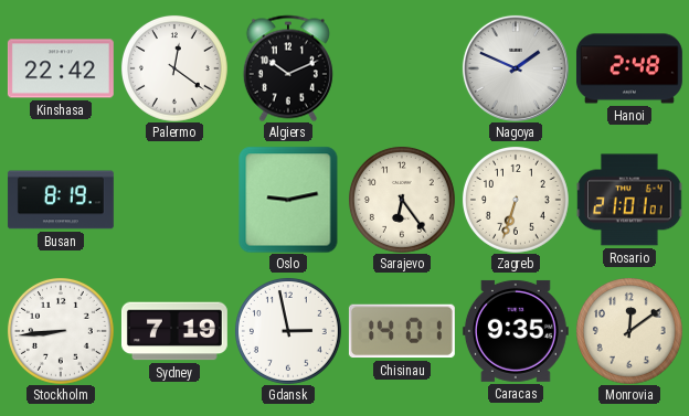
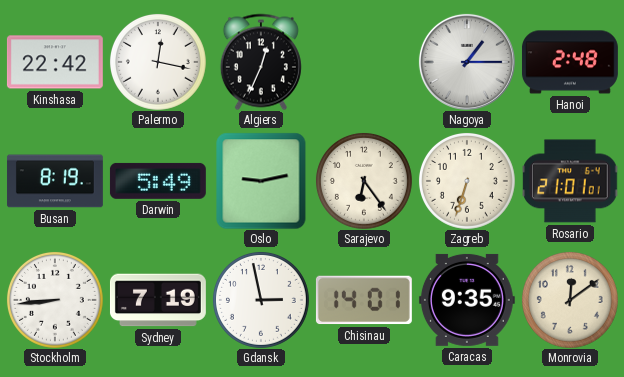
Palermo: 12:21 -> 12:17 (158, 62)
Algiers: 10:11 -> 12:34 (261, 62)
Nagoya: 1:49 -> 1:15 (467, 62)
Darwin: none -> 5:49 (158, 181)
